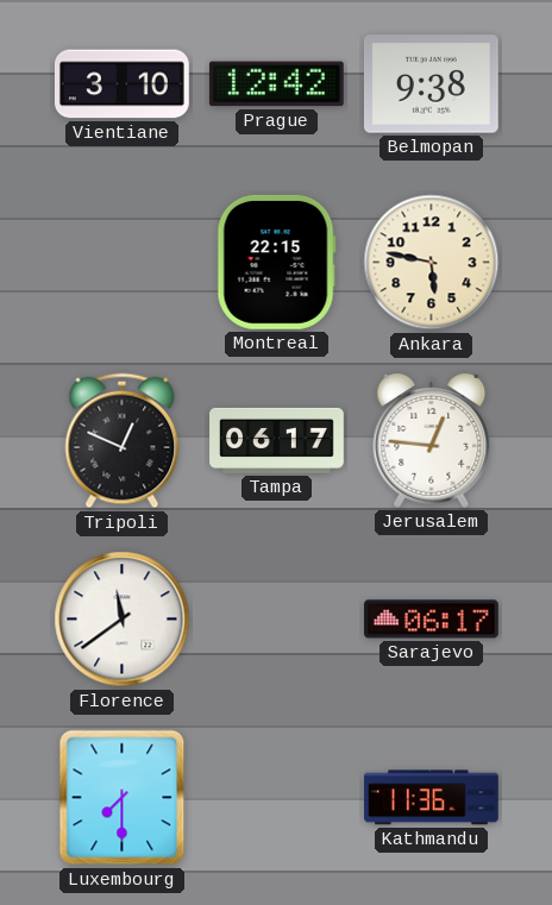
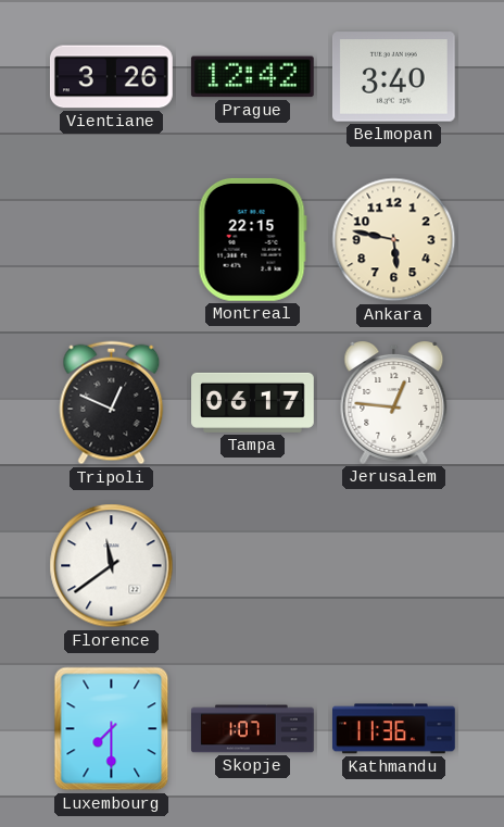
Vientiane: 3:10 -> 3:26 (112, 77)
Belmopan: 9:38 -> 3:40 (393, 77)
Sarajevo: 06:17 -> none (432, 620)
Skopje: none -> 1:07 (253, 729)
